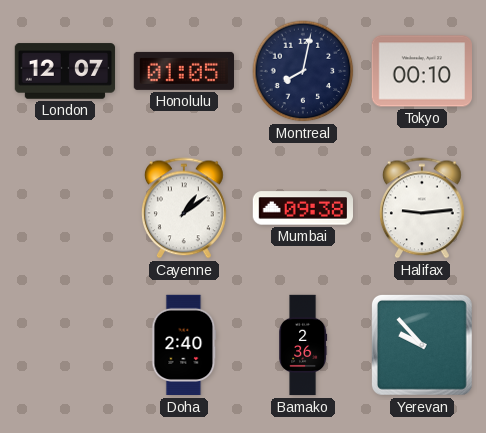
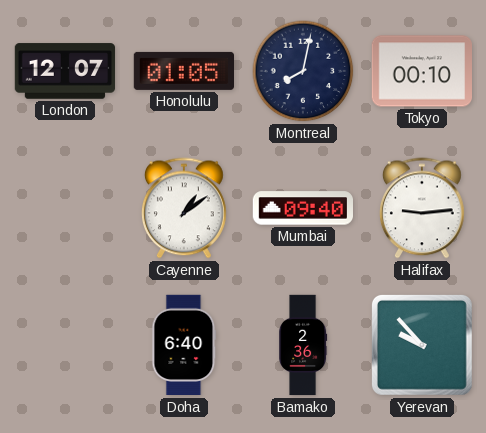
Mumbai: 09:38 -> 09:40 (302, 208)
Doha: 2:40 -> 6:40 (184, 345)
